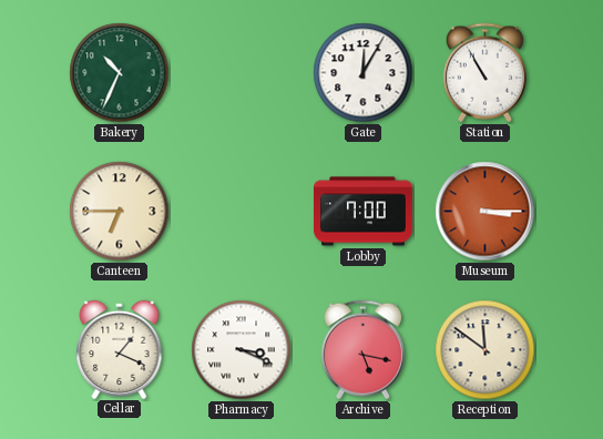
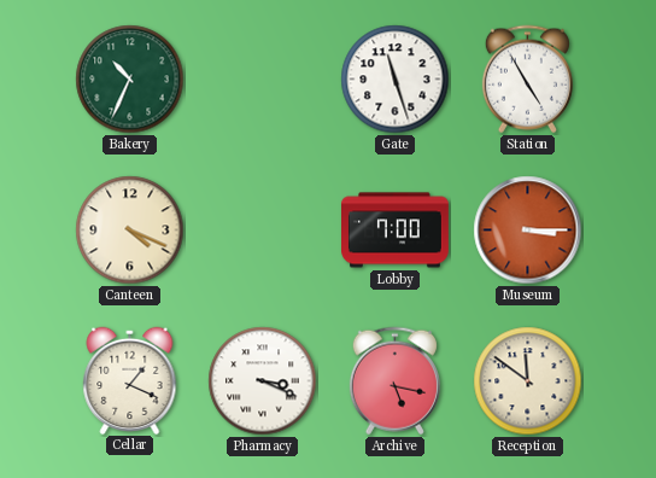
Gate: 12:05 -> 11:27 (396, 80)
Station: 10:55 -> 4:55 (527, 80)
Canteen: 6:45 -> 4:19 (130, 231)
